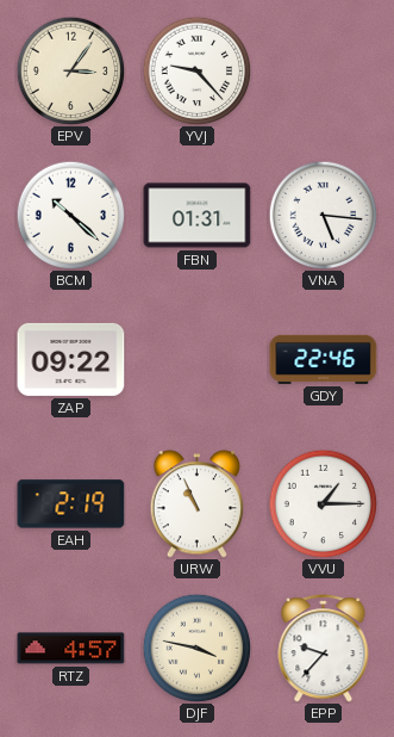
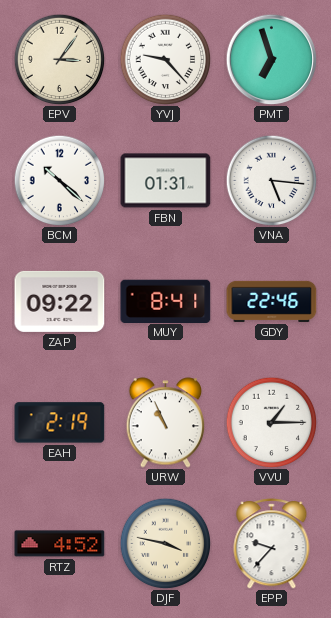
PMT: none -> 6:57 (271, 59)
MUY: none -> 8:41 (166, 301)
RTZ: 4:57 -> 4:52 (60, 544)
